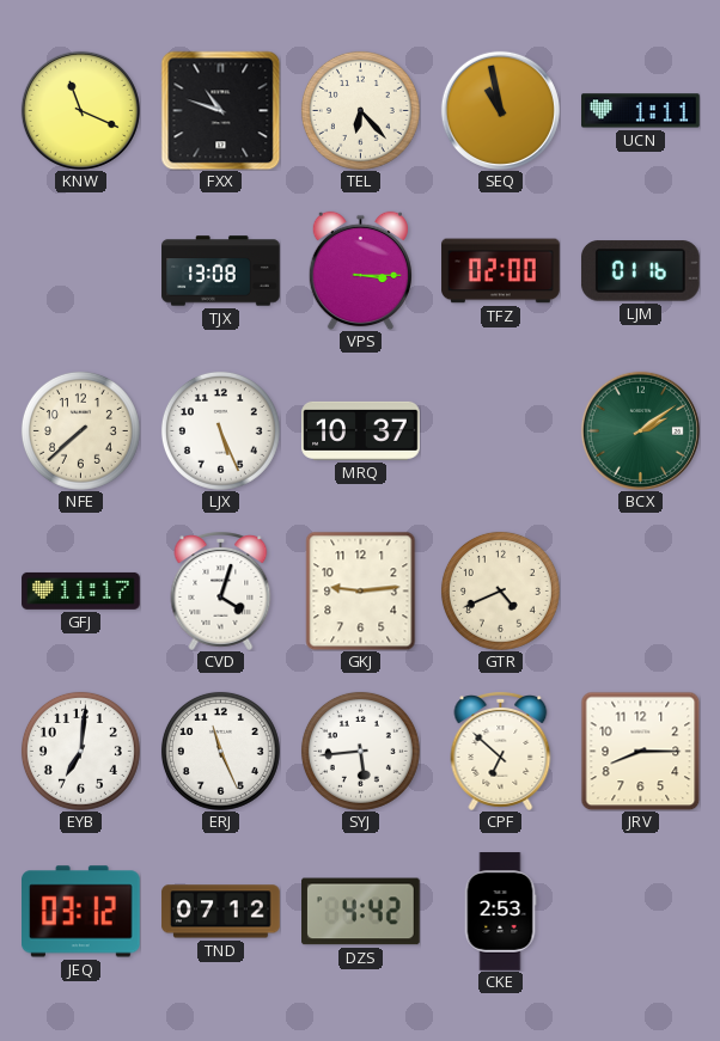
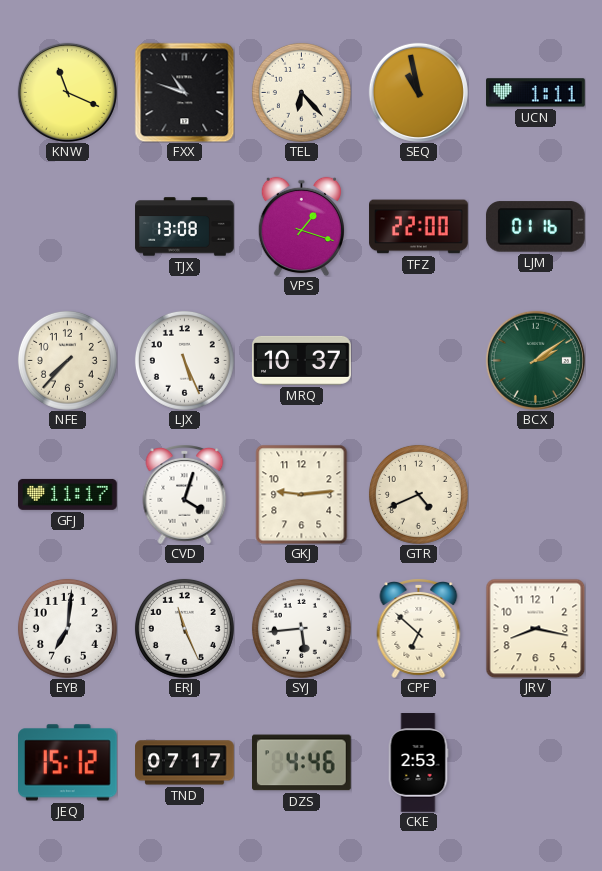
VPS: 3:15 -> 1:18 (301, 226)
TFZ: 02:00 -> 22:00 (419, 227)
NFE: 7:38 -> 7:37 (67, 360)
JRV: 8:15 -> 8:17 (535, 628)
JEQ: 03:12 -> 15:12 (68, 763)
TND: 07:12 -> 07:17 (185, 763)
DZS: 4:42 -> 4:46 (302, 763)
